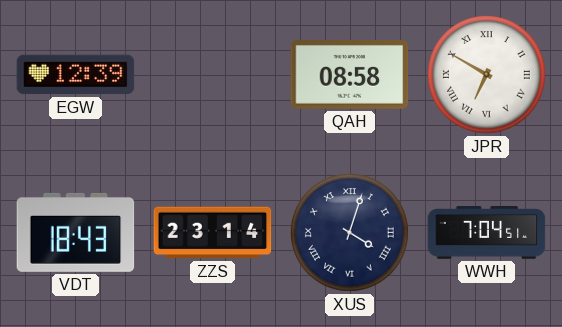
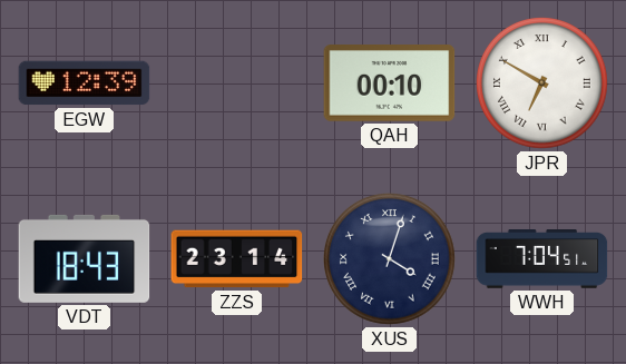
QAH: 08:58 -> 00:10 (390, 83)
